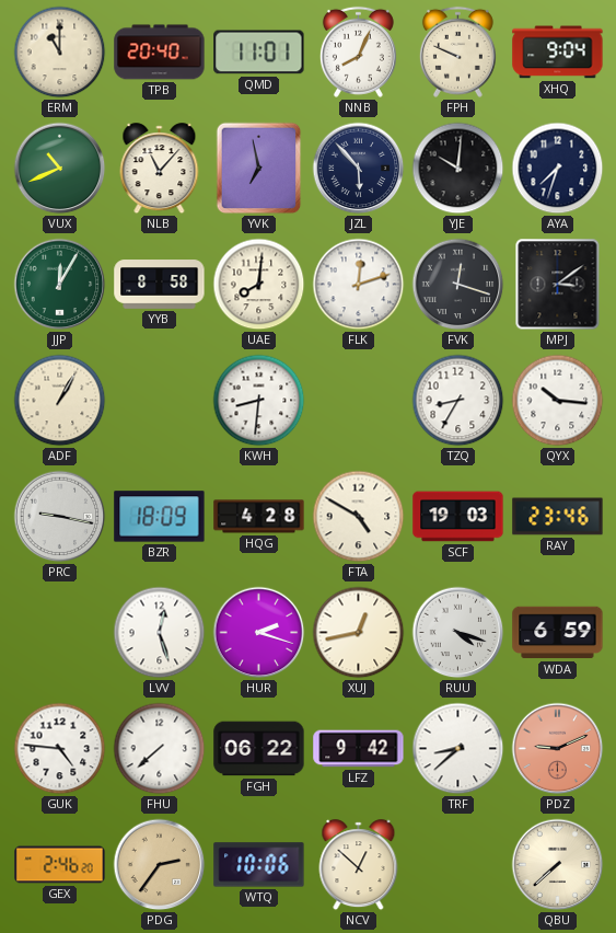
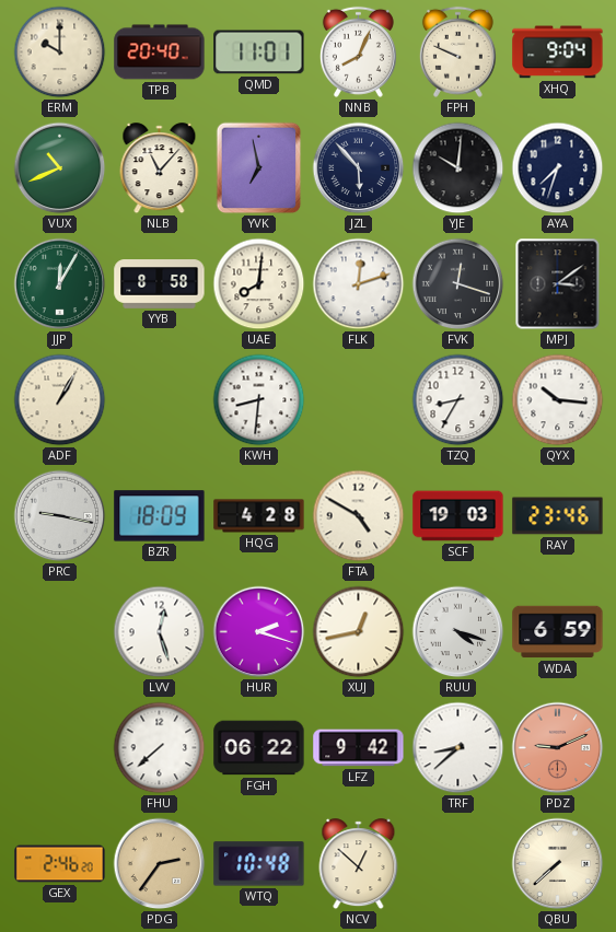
ERM: 11:00 -> 10:00 (60, 53)
GUK: 4:46 -> none (60, 749)
WTQ: 10:06 -> 10:48 (259, 864)
